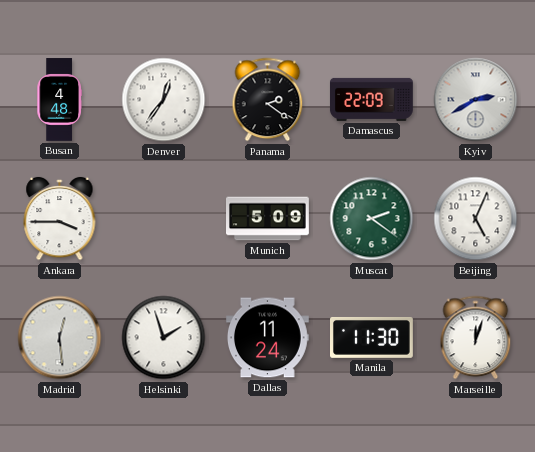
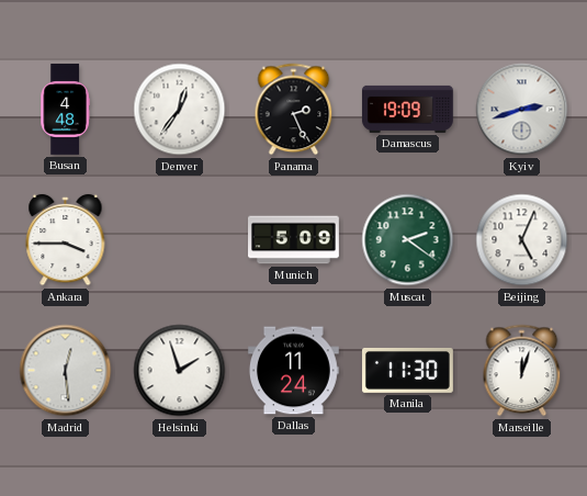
Panama: 2:21 -> 2:26 (294, 110)
Damascus: 22:09 -> 19:09 (407, 109)
Kyiv: 2:40 -> 2:42 (522, 110)
